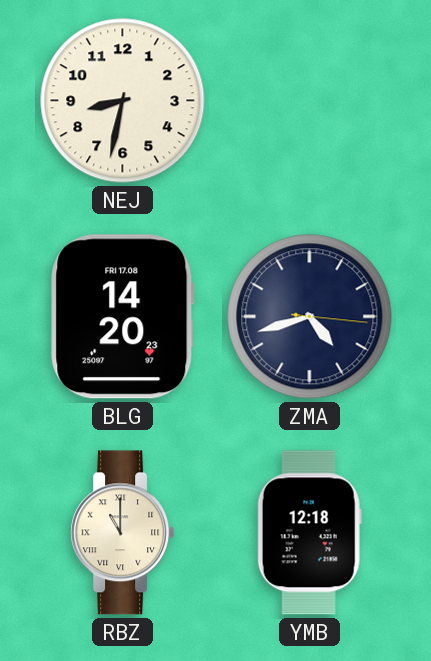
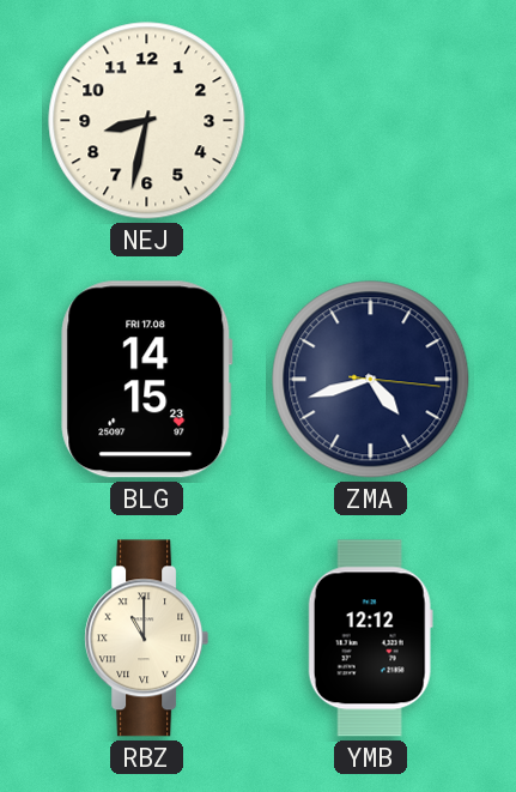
BLG: 14:20 -> 14:15 (147, 380)
YMB: 12:18 -> 12:12 (370, 639)
